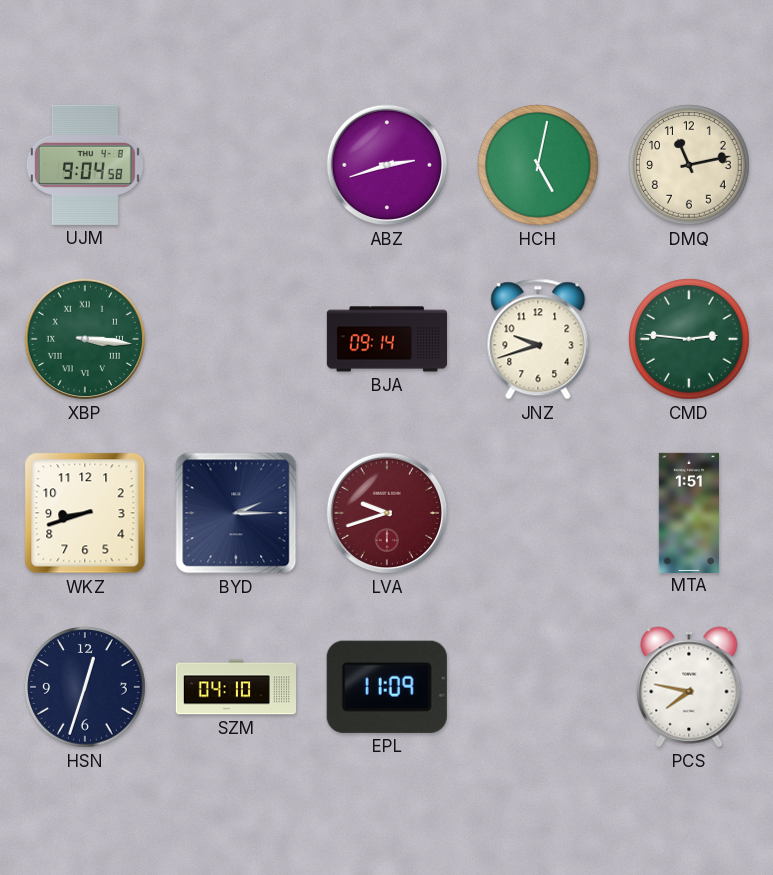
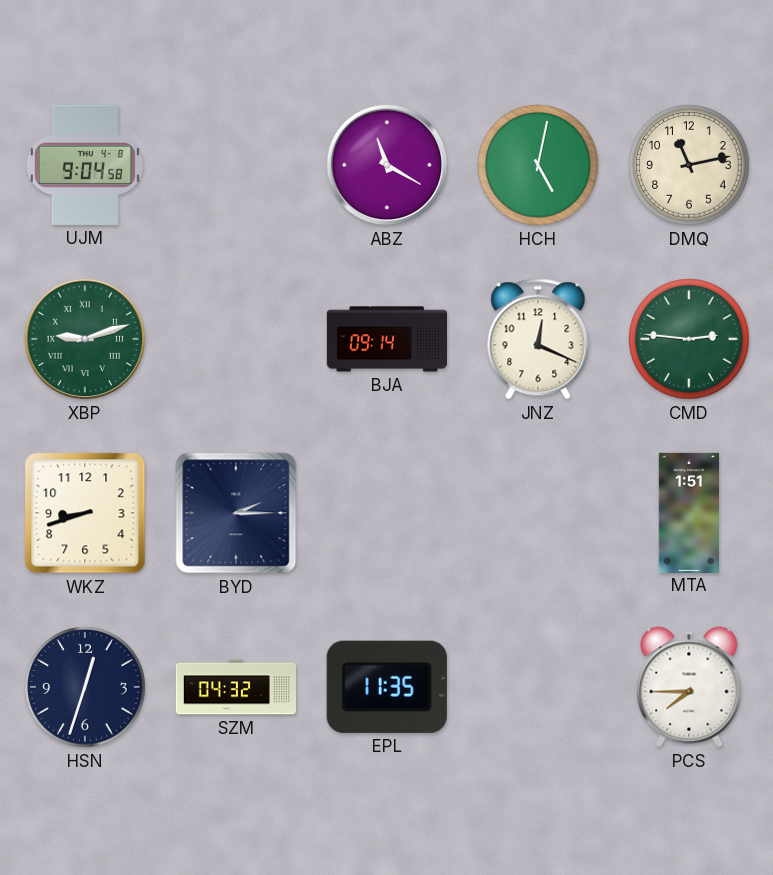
ABZ: 2:42 -> 11:20 (387, 165)
XBP: 3:16 -> 9:12 (85, 339)
JNZ: 9:42 -> 12:19 (538, 339)
LVA: 9:42 -> none (387, 513)
SZM: 04:10 -> 04:32 (235, 687)
EPL: 11:09 -> 11:35 (387, 687)
PCS: 7:47 -> 7:45 (689, 687)
